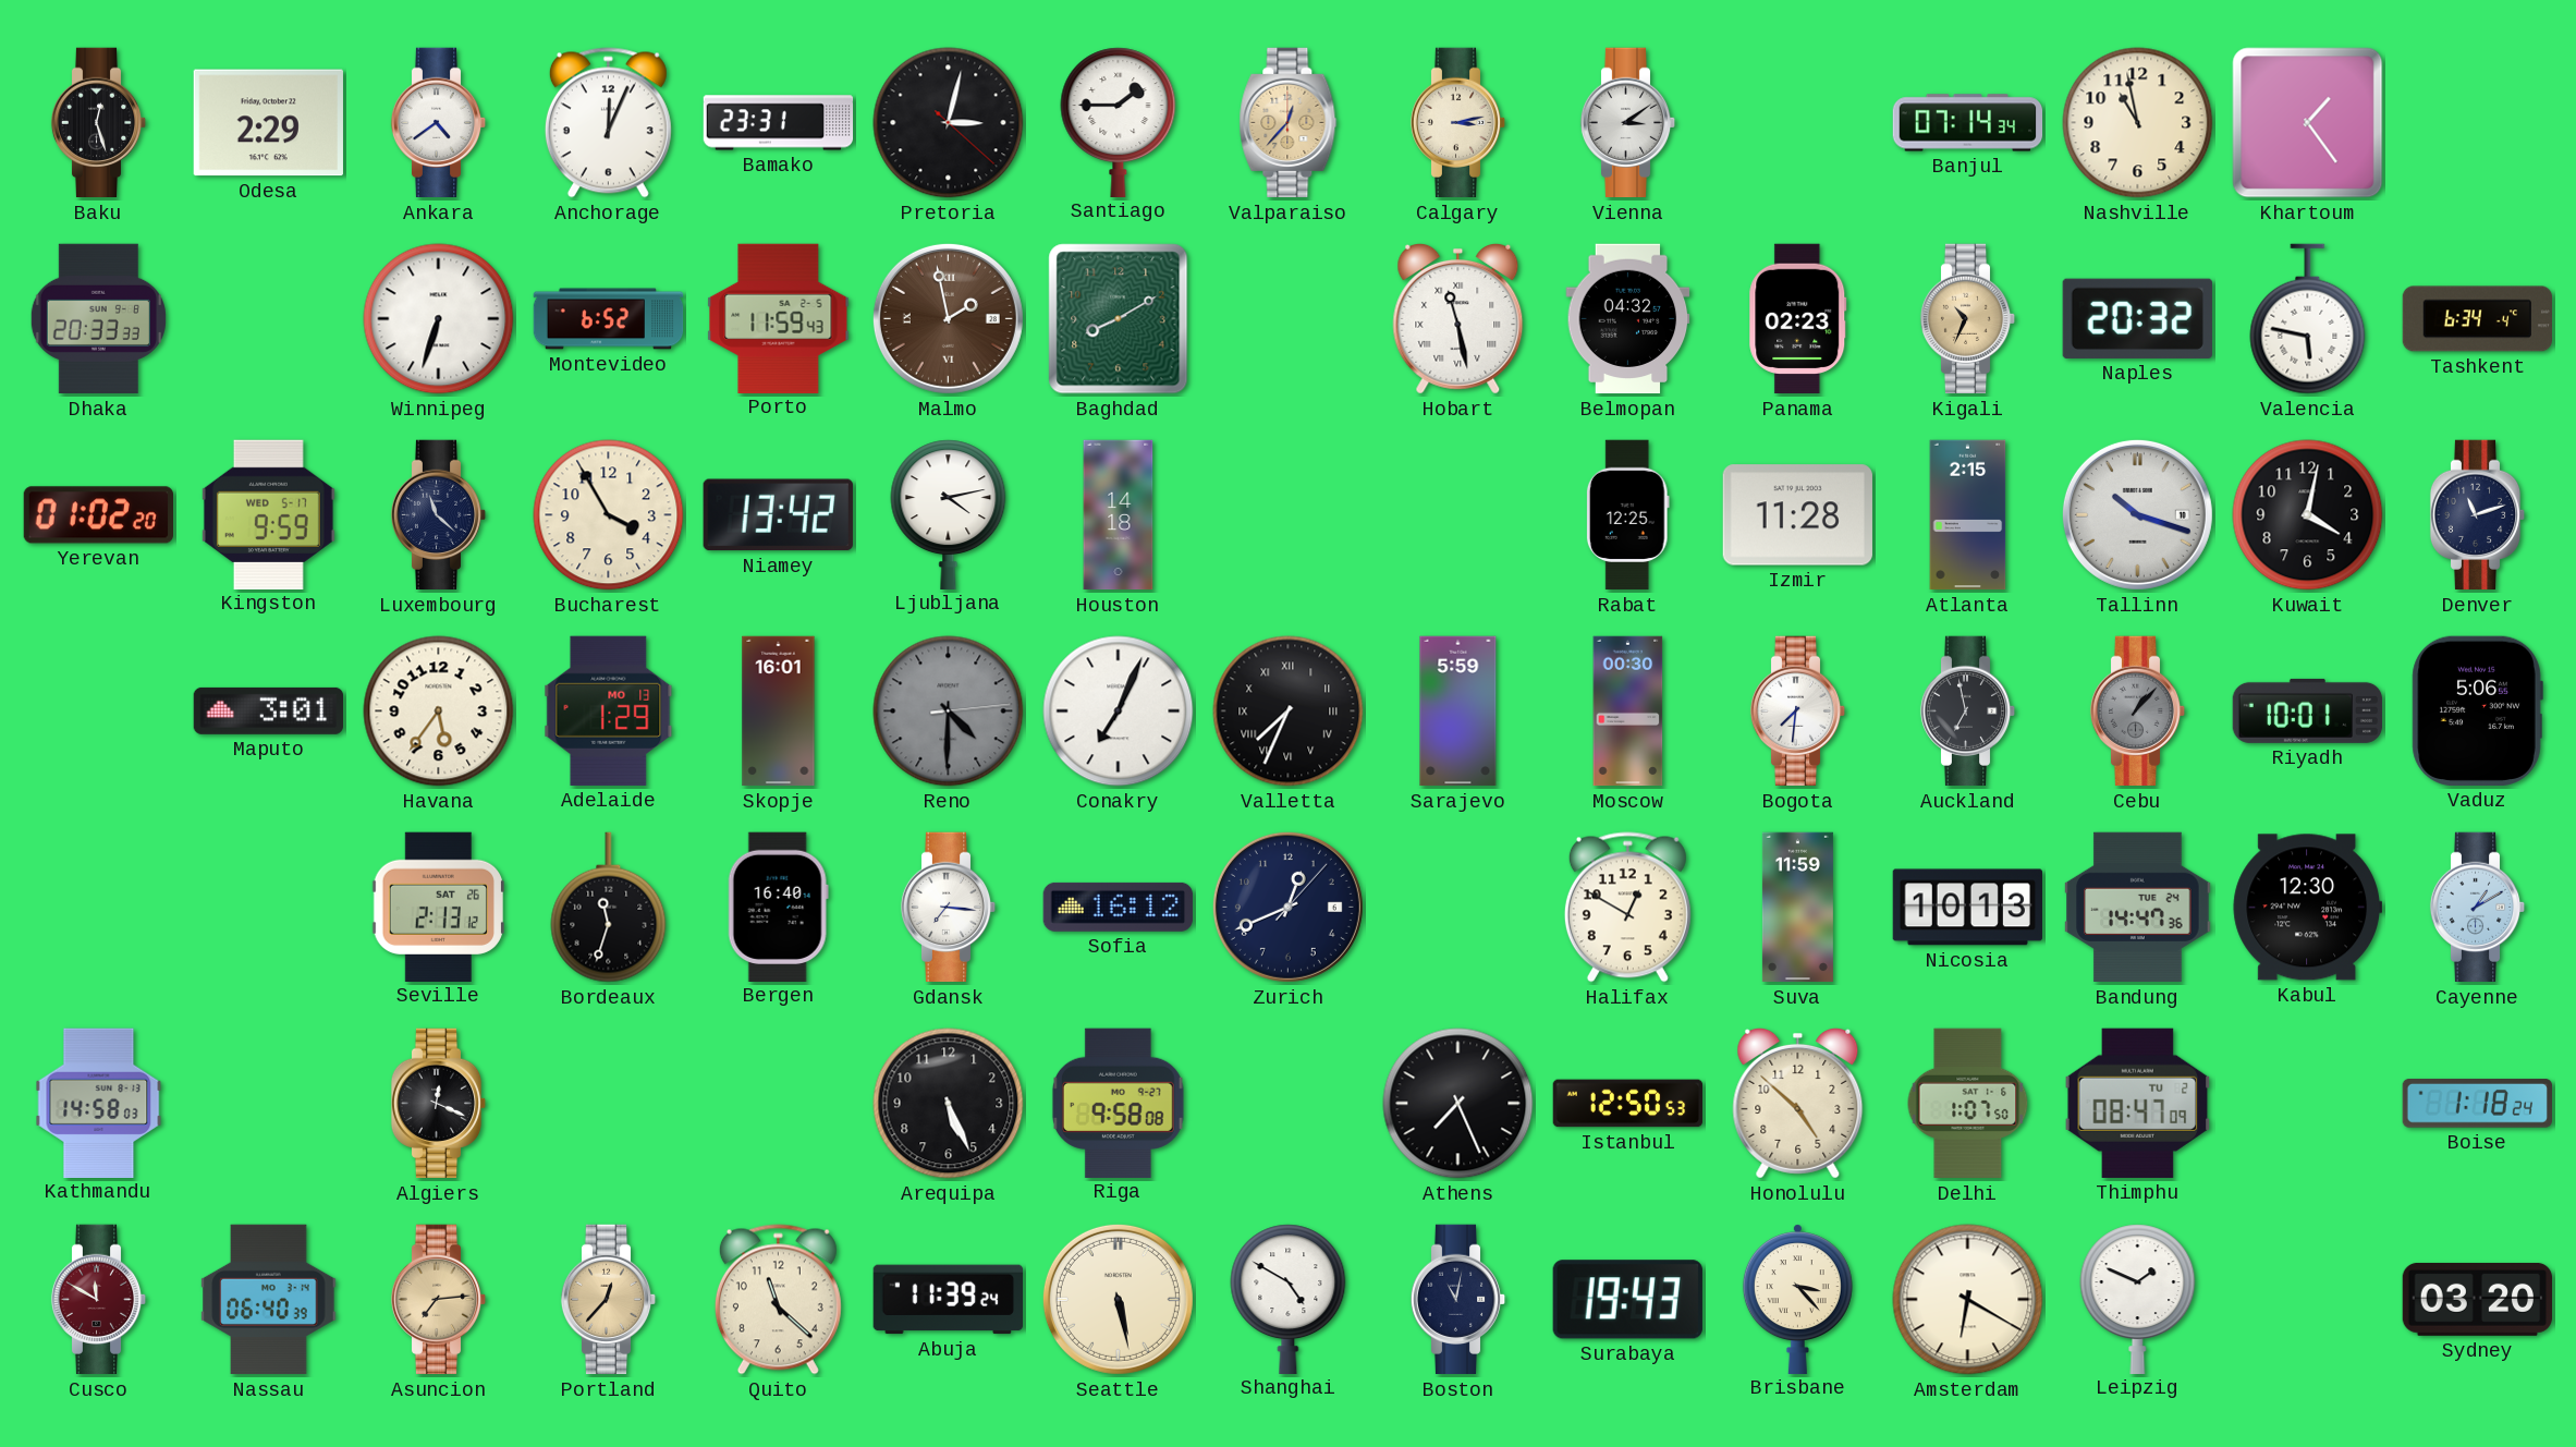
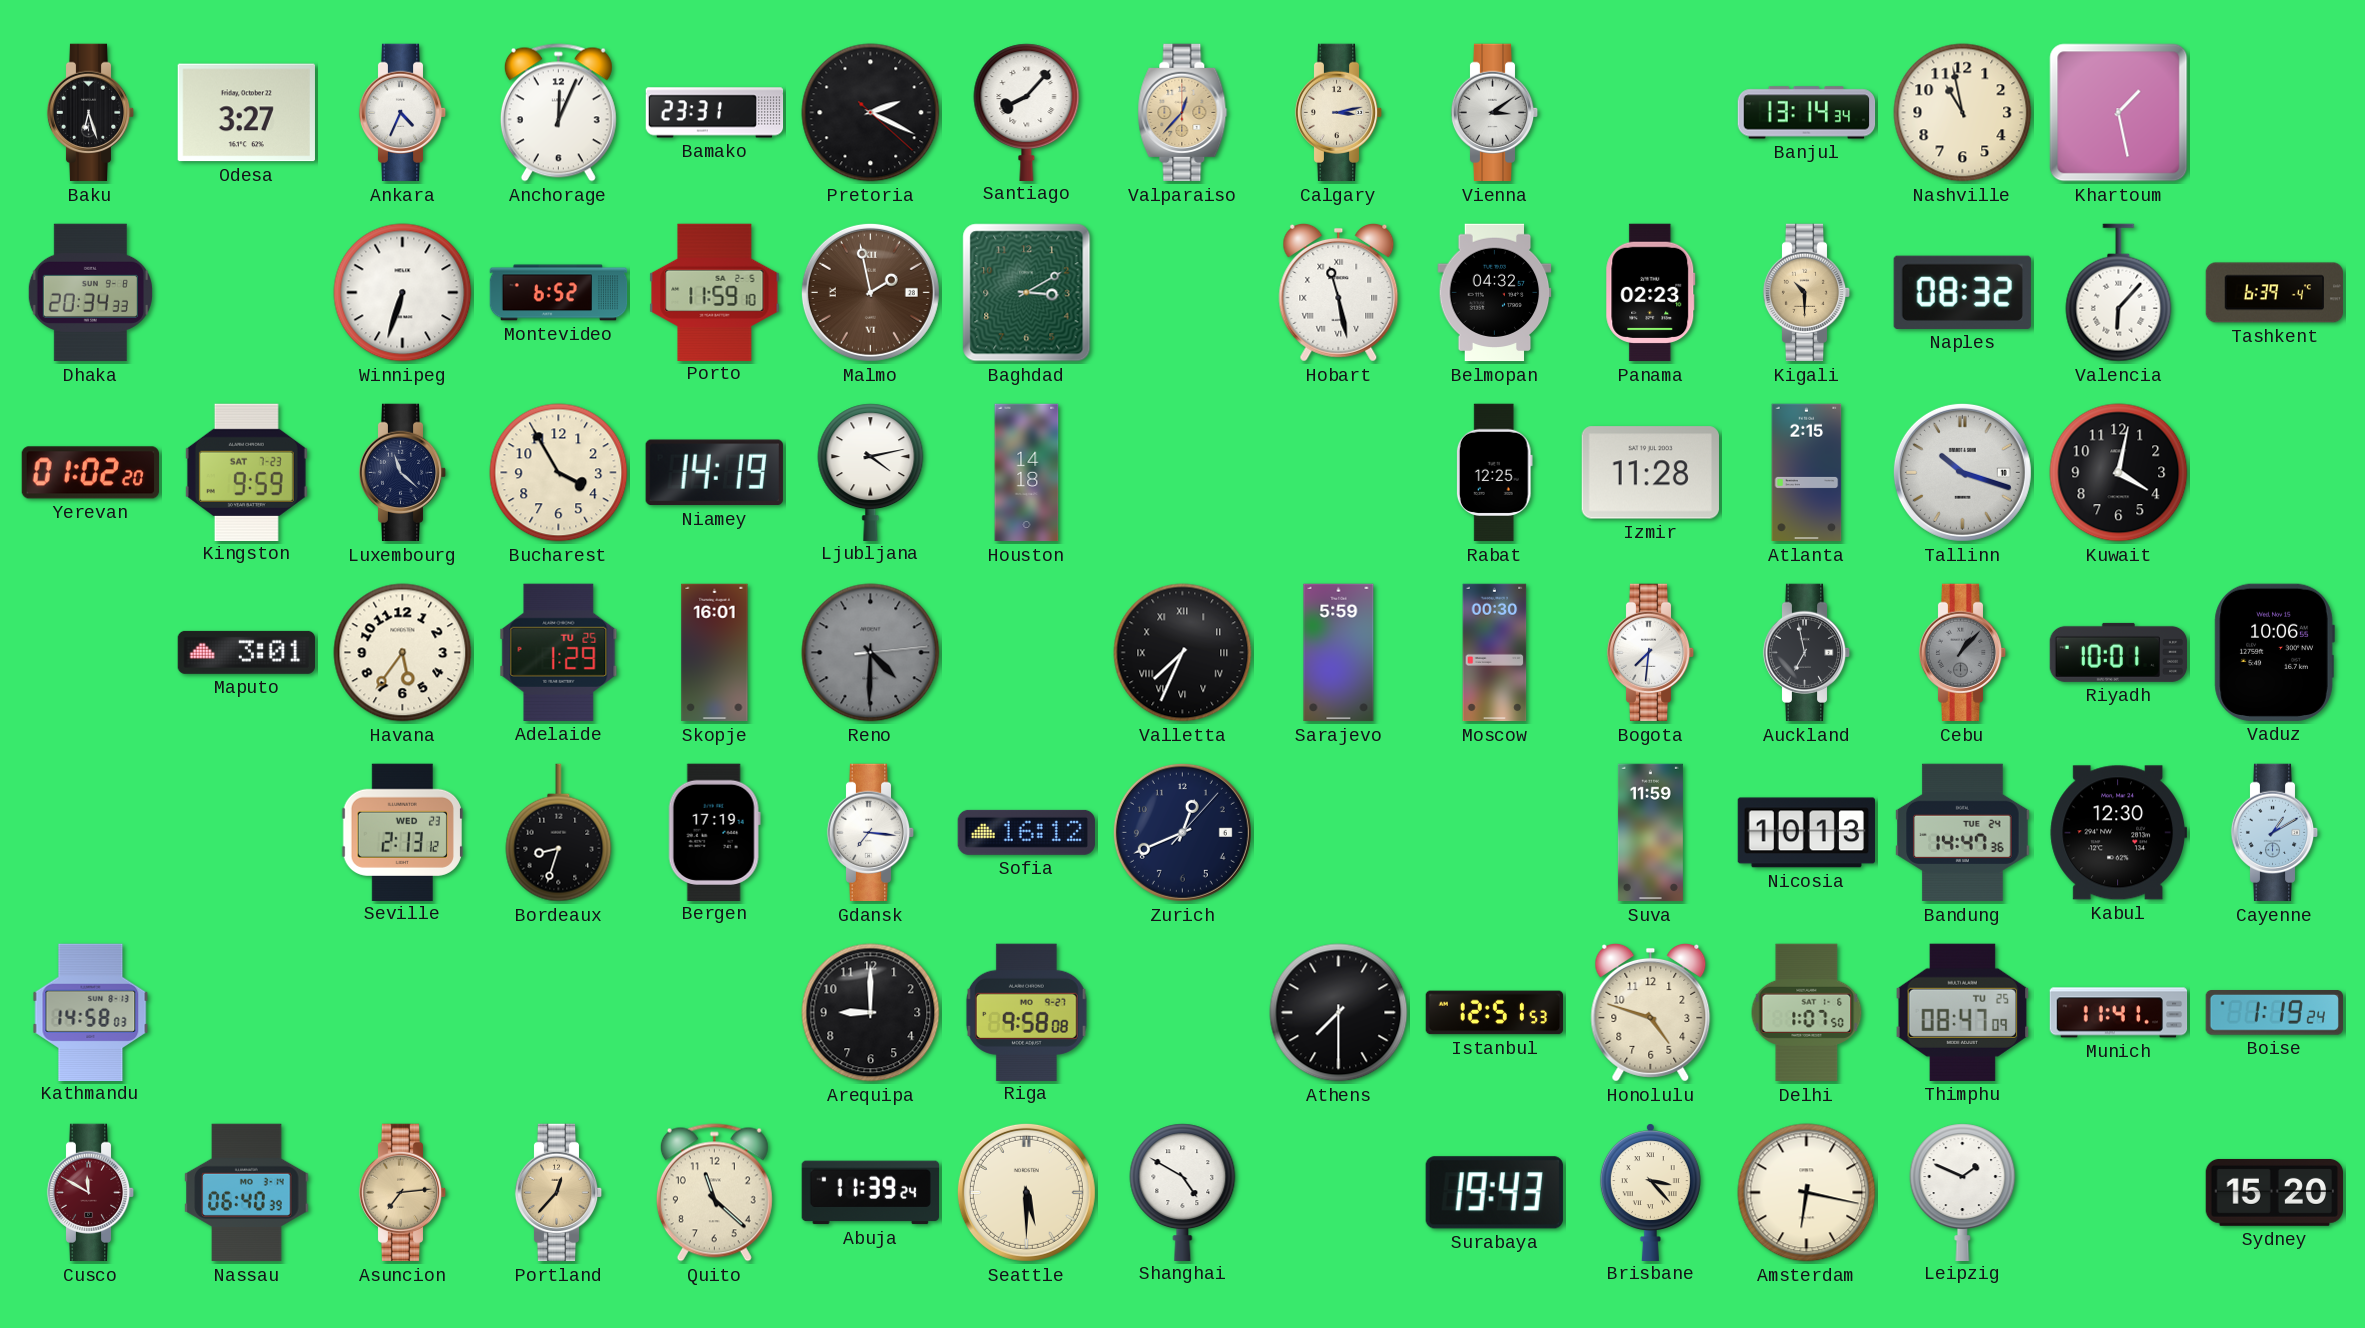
Baku: 12:27 -> 6:27 (91, 113)
Odesa: 2:29 -> 3:27 (246, 113)
Ankara: 4:39 -> 4:34 (403, 113)
Pretoria: 3:02 -> 2:19 (871, 113)
Santiago: 1:45 -> 8:07 (1027, 112)
Banjul: 07:14 -> 13:14 (1807, 113)
Khartoum: 1:24 -> 1:28 (2119, 113)
Dhaka: 20:33 -> 20:34 (90, 293)
Porto: 11:59:43 -> 11:59:10 (715, 292)
Baghdad: 8:10 -> 3:10 (1027, 293)
Kigali: 10:34 -> 10:30 (1807, 293)
Naples: 20:32 -> 08:32 (1962, 292)
Valencia: 5:47 -> 6:07 (2119, 293)
Tashkent: 6:34 -> 6:39 (2275, 293)
Kingston date: WED 5-17 -> SAT 7-23 (246, 472)
Niamey: 13:42 -> 14:19 (714, 473)
Denver: 11:12 -> none (2478, 515)
Adelaide date: MO 13 -> TU 25 (559, 652)
Conakry: 7:04 -> none (1119, 712)
Vaduz: 5:06 -> 10:06 (2274, 652)
Seville date: SAT 26 -> WED 23 (402, 832)
Bordeaux: 11:33 -> 8:33 (559, 833)
Bergen: 16:40 -> 17:19 (714, 832)
Halifax: 12:50 -> none (1627, 908)
Algiers: 12:19 -> none (439, 1104)
Arequipa: 5:26 -> 9:00 (871, 1013)
Athens: 7:26 -> 7:30 (1339, 1013)
Istanbul: 12:50 -> 12:51 (1495, 1013)
Honolulu: 4:52 -> 4:48 (1651, 1012)
Thimphu date: TU 2 -> TU 25 (1963, 1012)
Munich: none -> 11:41 (2119, 1013)
Boise: 1:18 -> 1:19 (2274, 1013)
Seattle: 5:28 -> 5:30 (1026, 1192)
Boston: 11:02 -> none (1458, 1300)
Amsterdam: 6:20 -> 6:17 (1807, 1193)
Sydney: 03:20 -> 15:20 (2275, 1192)
